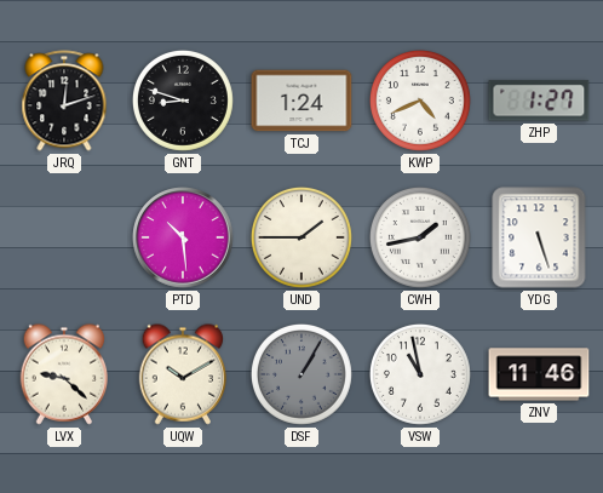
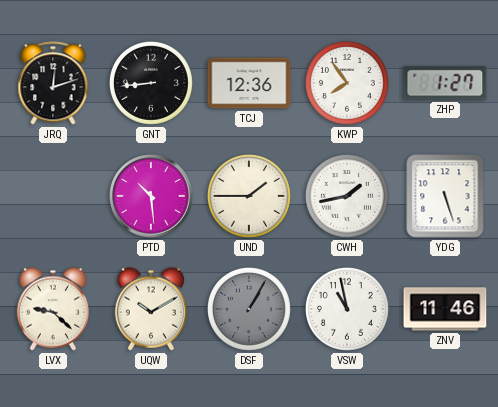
GNT: 8:48 -> 8:44 (151, 83)
TCJ: 1:24 -> 12:36 (249, 83)
KWP: 4:41 -> 7:54 (347, 83)
